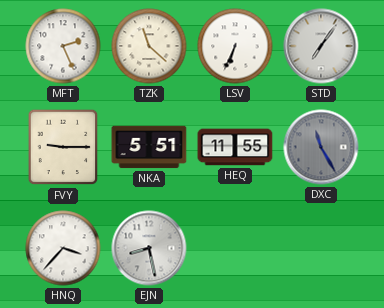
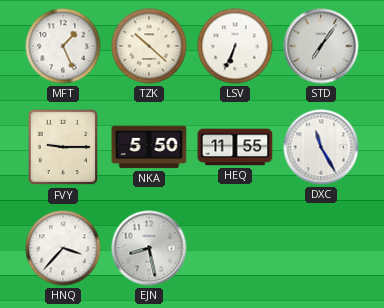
MFT: 2:26 -> 1:26 (63, 46)
TZK: 11:22 -> 10:22 (149, 46)
NKA: 5:51 -> 5:50 (149, 147)
DXC dial: grey -> white (321, 147)
